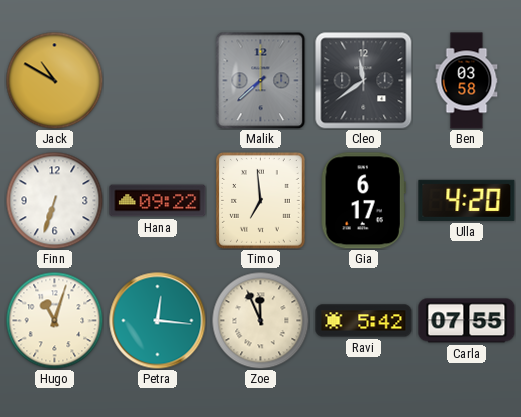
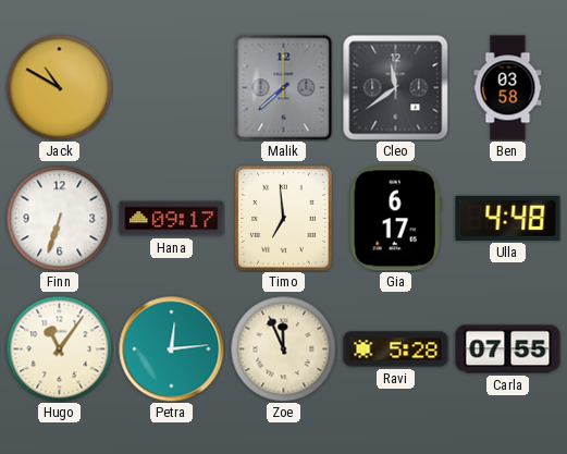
Hana: 09:22 -> 09:17 (172, 219)
Ulla: 4:20 -> 4:48 (508, 218)
Hugo: 11:03 -> 11:06 (59, 348)
Petra: 12:16 -> 12:14 (172, 349)
Ravi: 5:42 -> 5:28 (396, 349)
